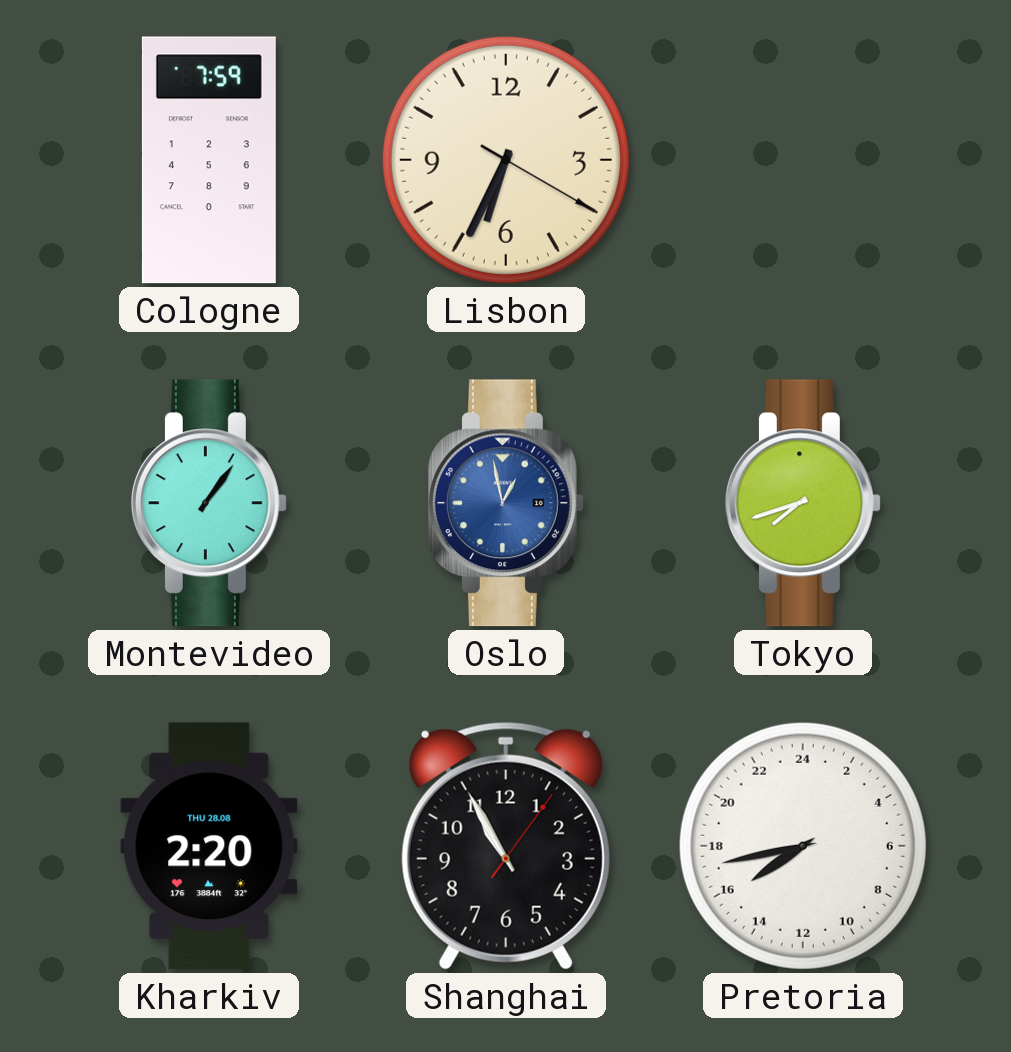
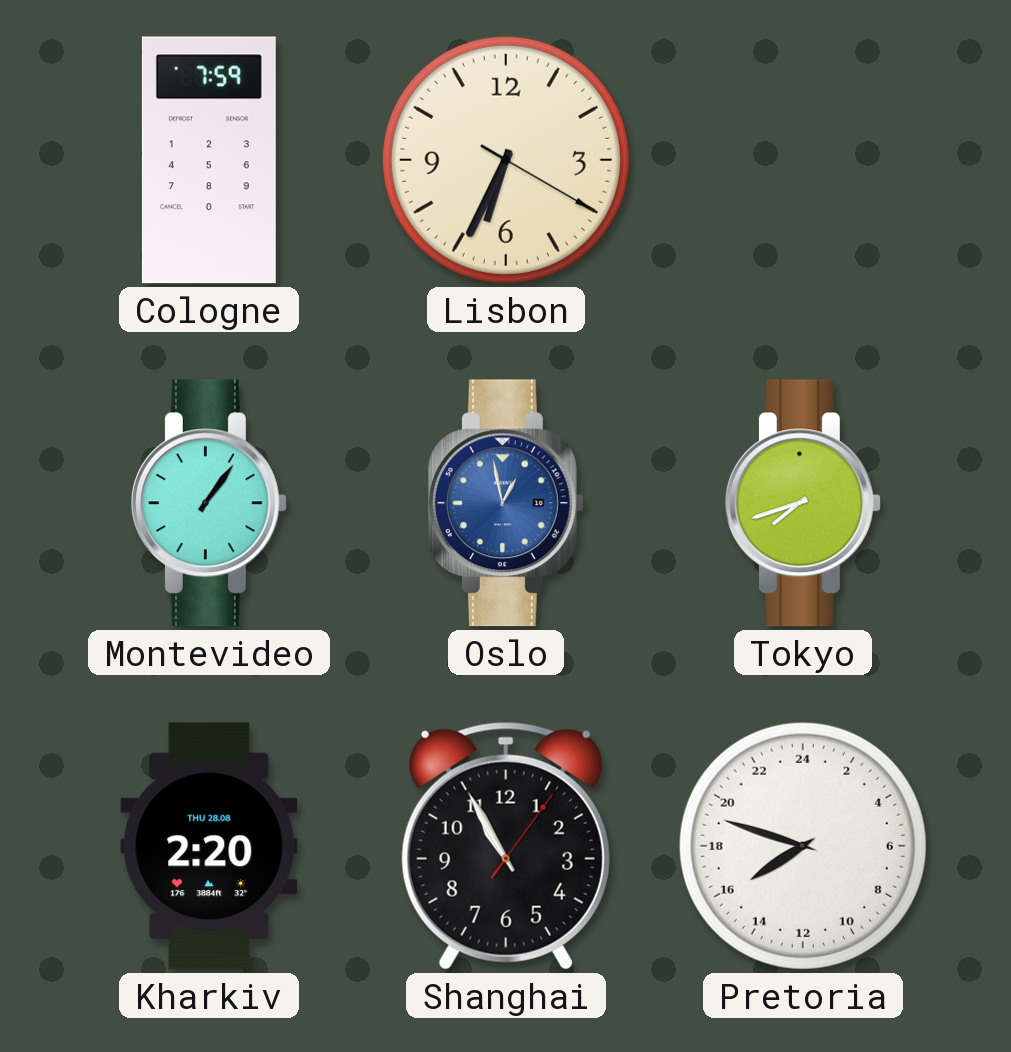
Pretoria: 15:43 -> 15:48 (803, 846)
